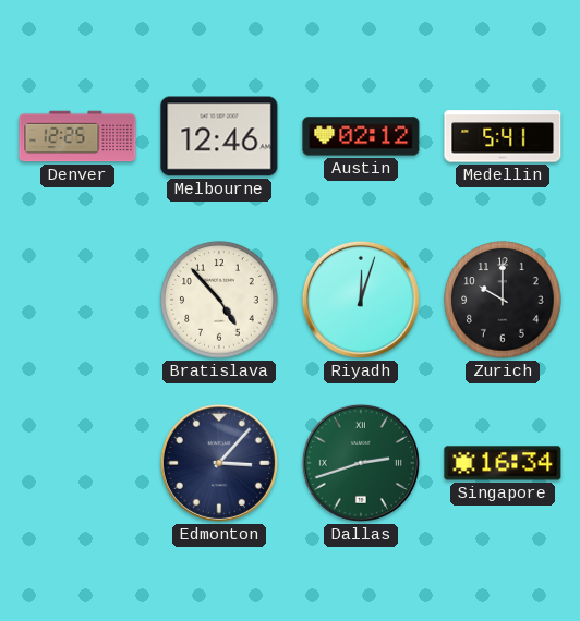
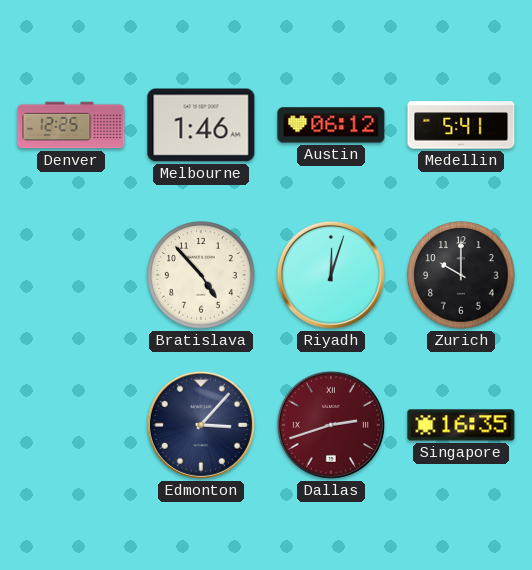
Melbourne: 12:46 -> 1:46 (201, 125)
Austin: 02:12 -> 06:12 (331, 125)
Dallas dial: green -> burgundy (331, 425)
Singapore: 16:34 -> 16:35 (461, 425)
